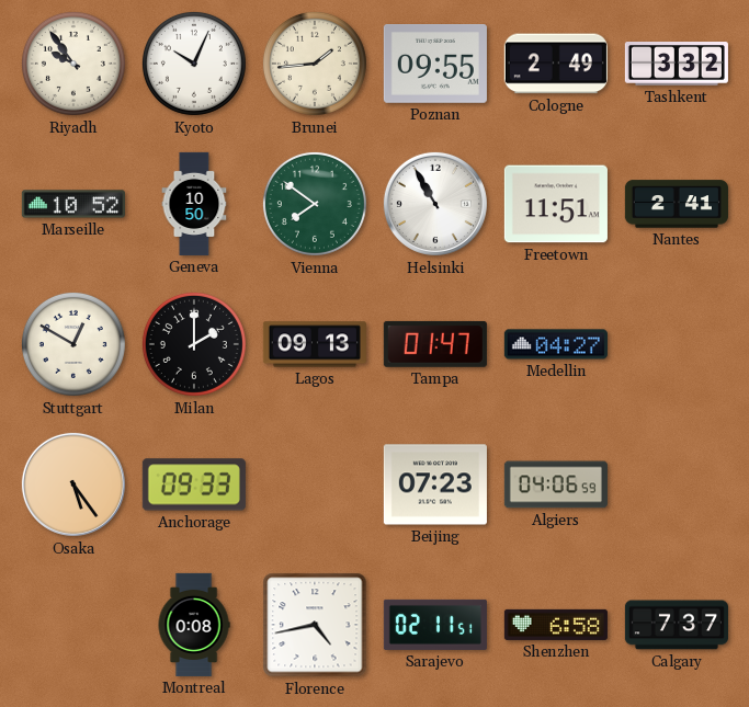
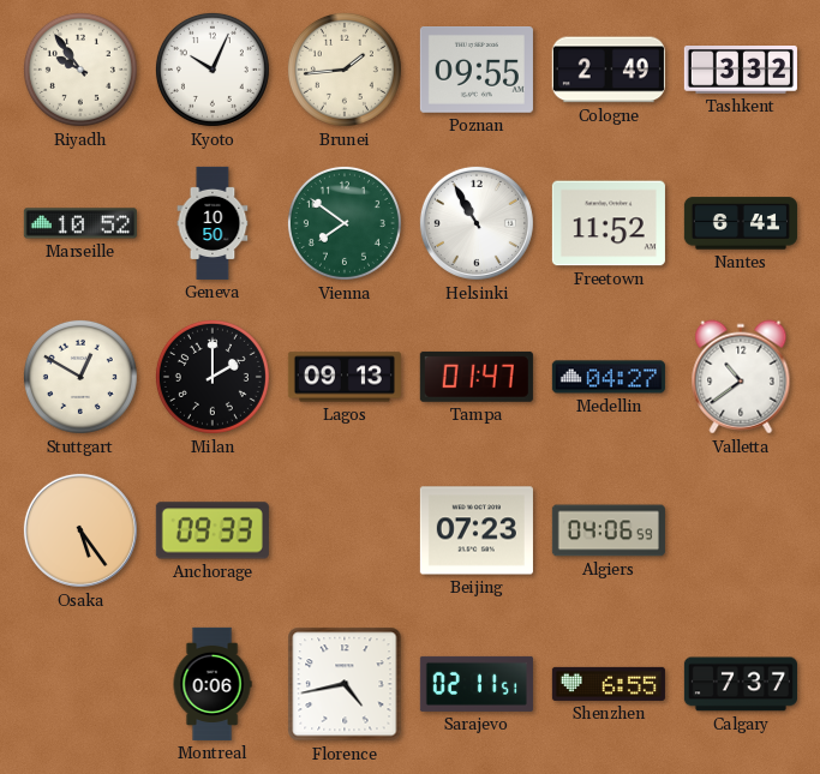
Freetown: 11:51 -> 11:52 (609, 223)
Nantes: 2:41 -> 6:41 (741, 223)
Valletta: none -> 10:39 (741, 377)
Montreal: 0:08 -> 0:06 (213, 684)
Shenzhen: 6:58 -> 6:55 (609, 684)
